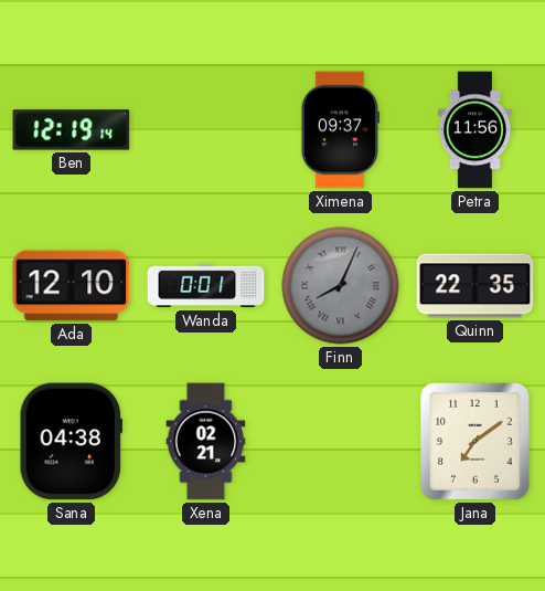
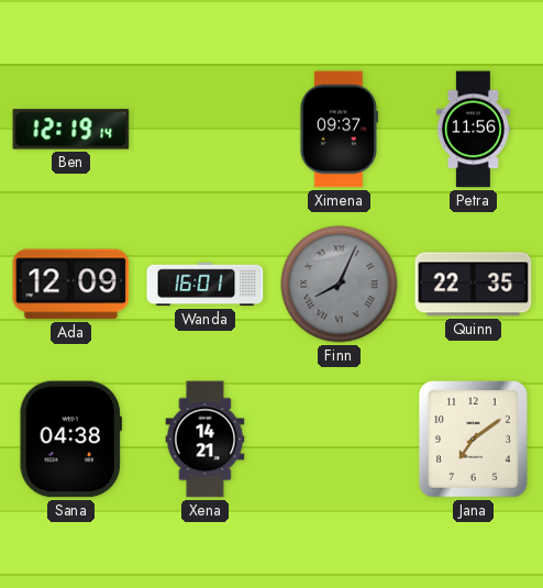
Ada: 12:10 -> 12:09 (71, 285)
Wanda: 0:01 -> 16:01 (206, 285)
Xena: 02:21 -> 14:21 (206, 440)
